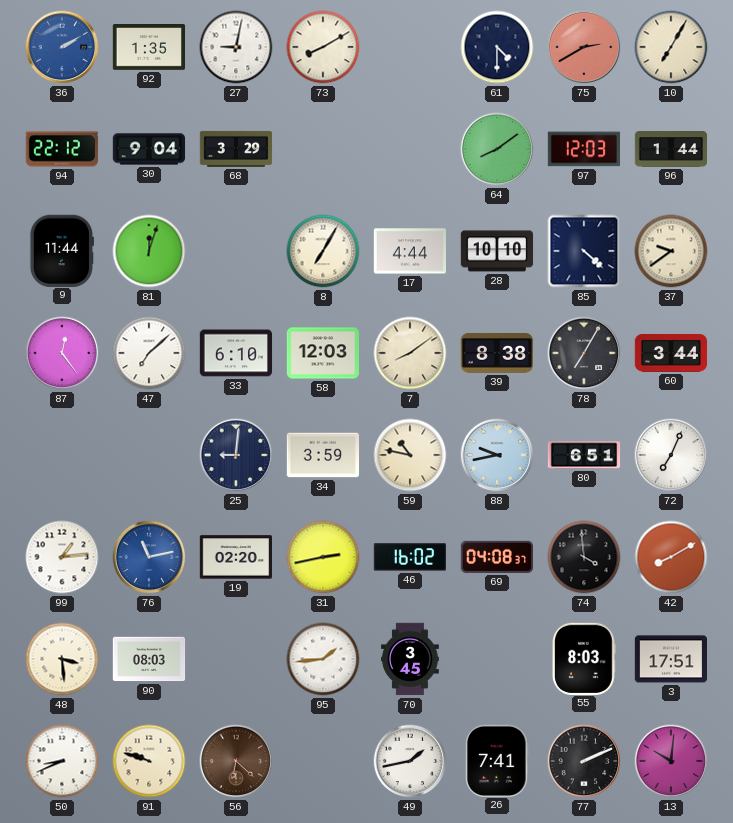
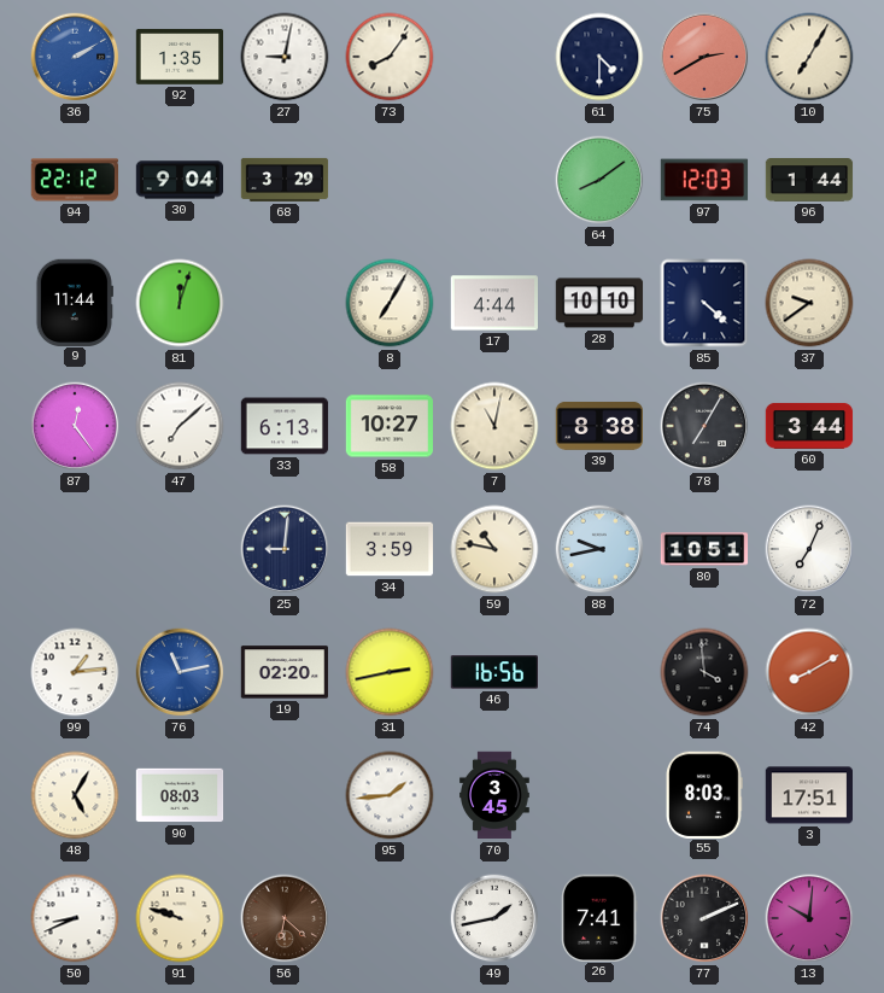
73: 8:10 -> 8:06 (390, 57)
33: 6:10 -> 6:13 (285, 426)
58: 12:03 -> 10:27 (390, 426)
7: 8:09 -> 11:02 (494, 426)
80: 6:51 -> 10:51 (704, 549)
46: 16:02 -> 16:56 (493, 672)
69: 04:08 -> none (496, 557)
48: 3:29 -> 5:05 (75, 795)
